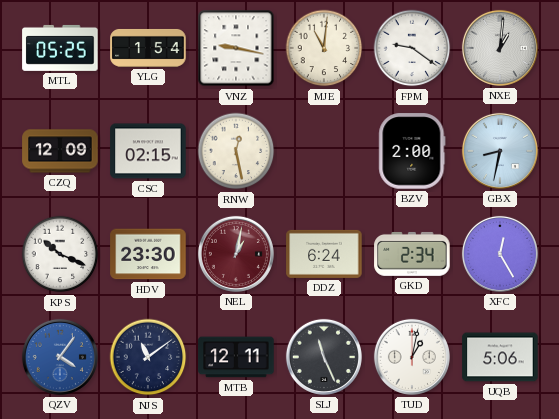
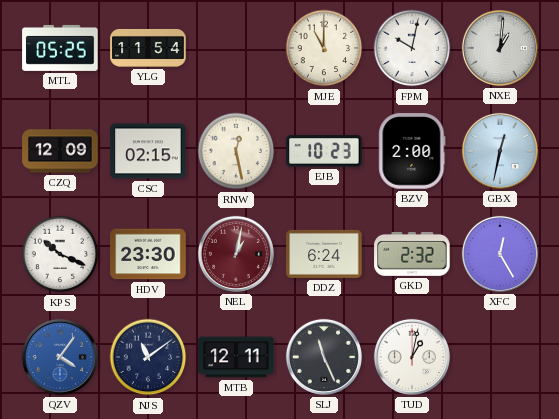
YLG: 1:54 -> 11:54 (148, 48)
VNZ: 9:17 -> none (236, 48)
MJE: 11:01 -> 11:00 (324, 48)
FPM: 9:21 -> 10:02 (412, 48)
EJB: none -> 10:23 (324, 151)
GBX: 8:32 -> 12:32 (500, 151)
GKD: 2:34 -> 2:32 (412, 254)
UQB: 5:06 -> none (500, 357)
